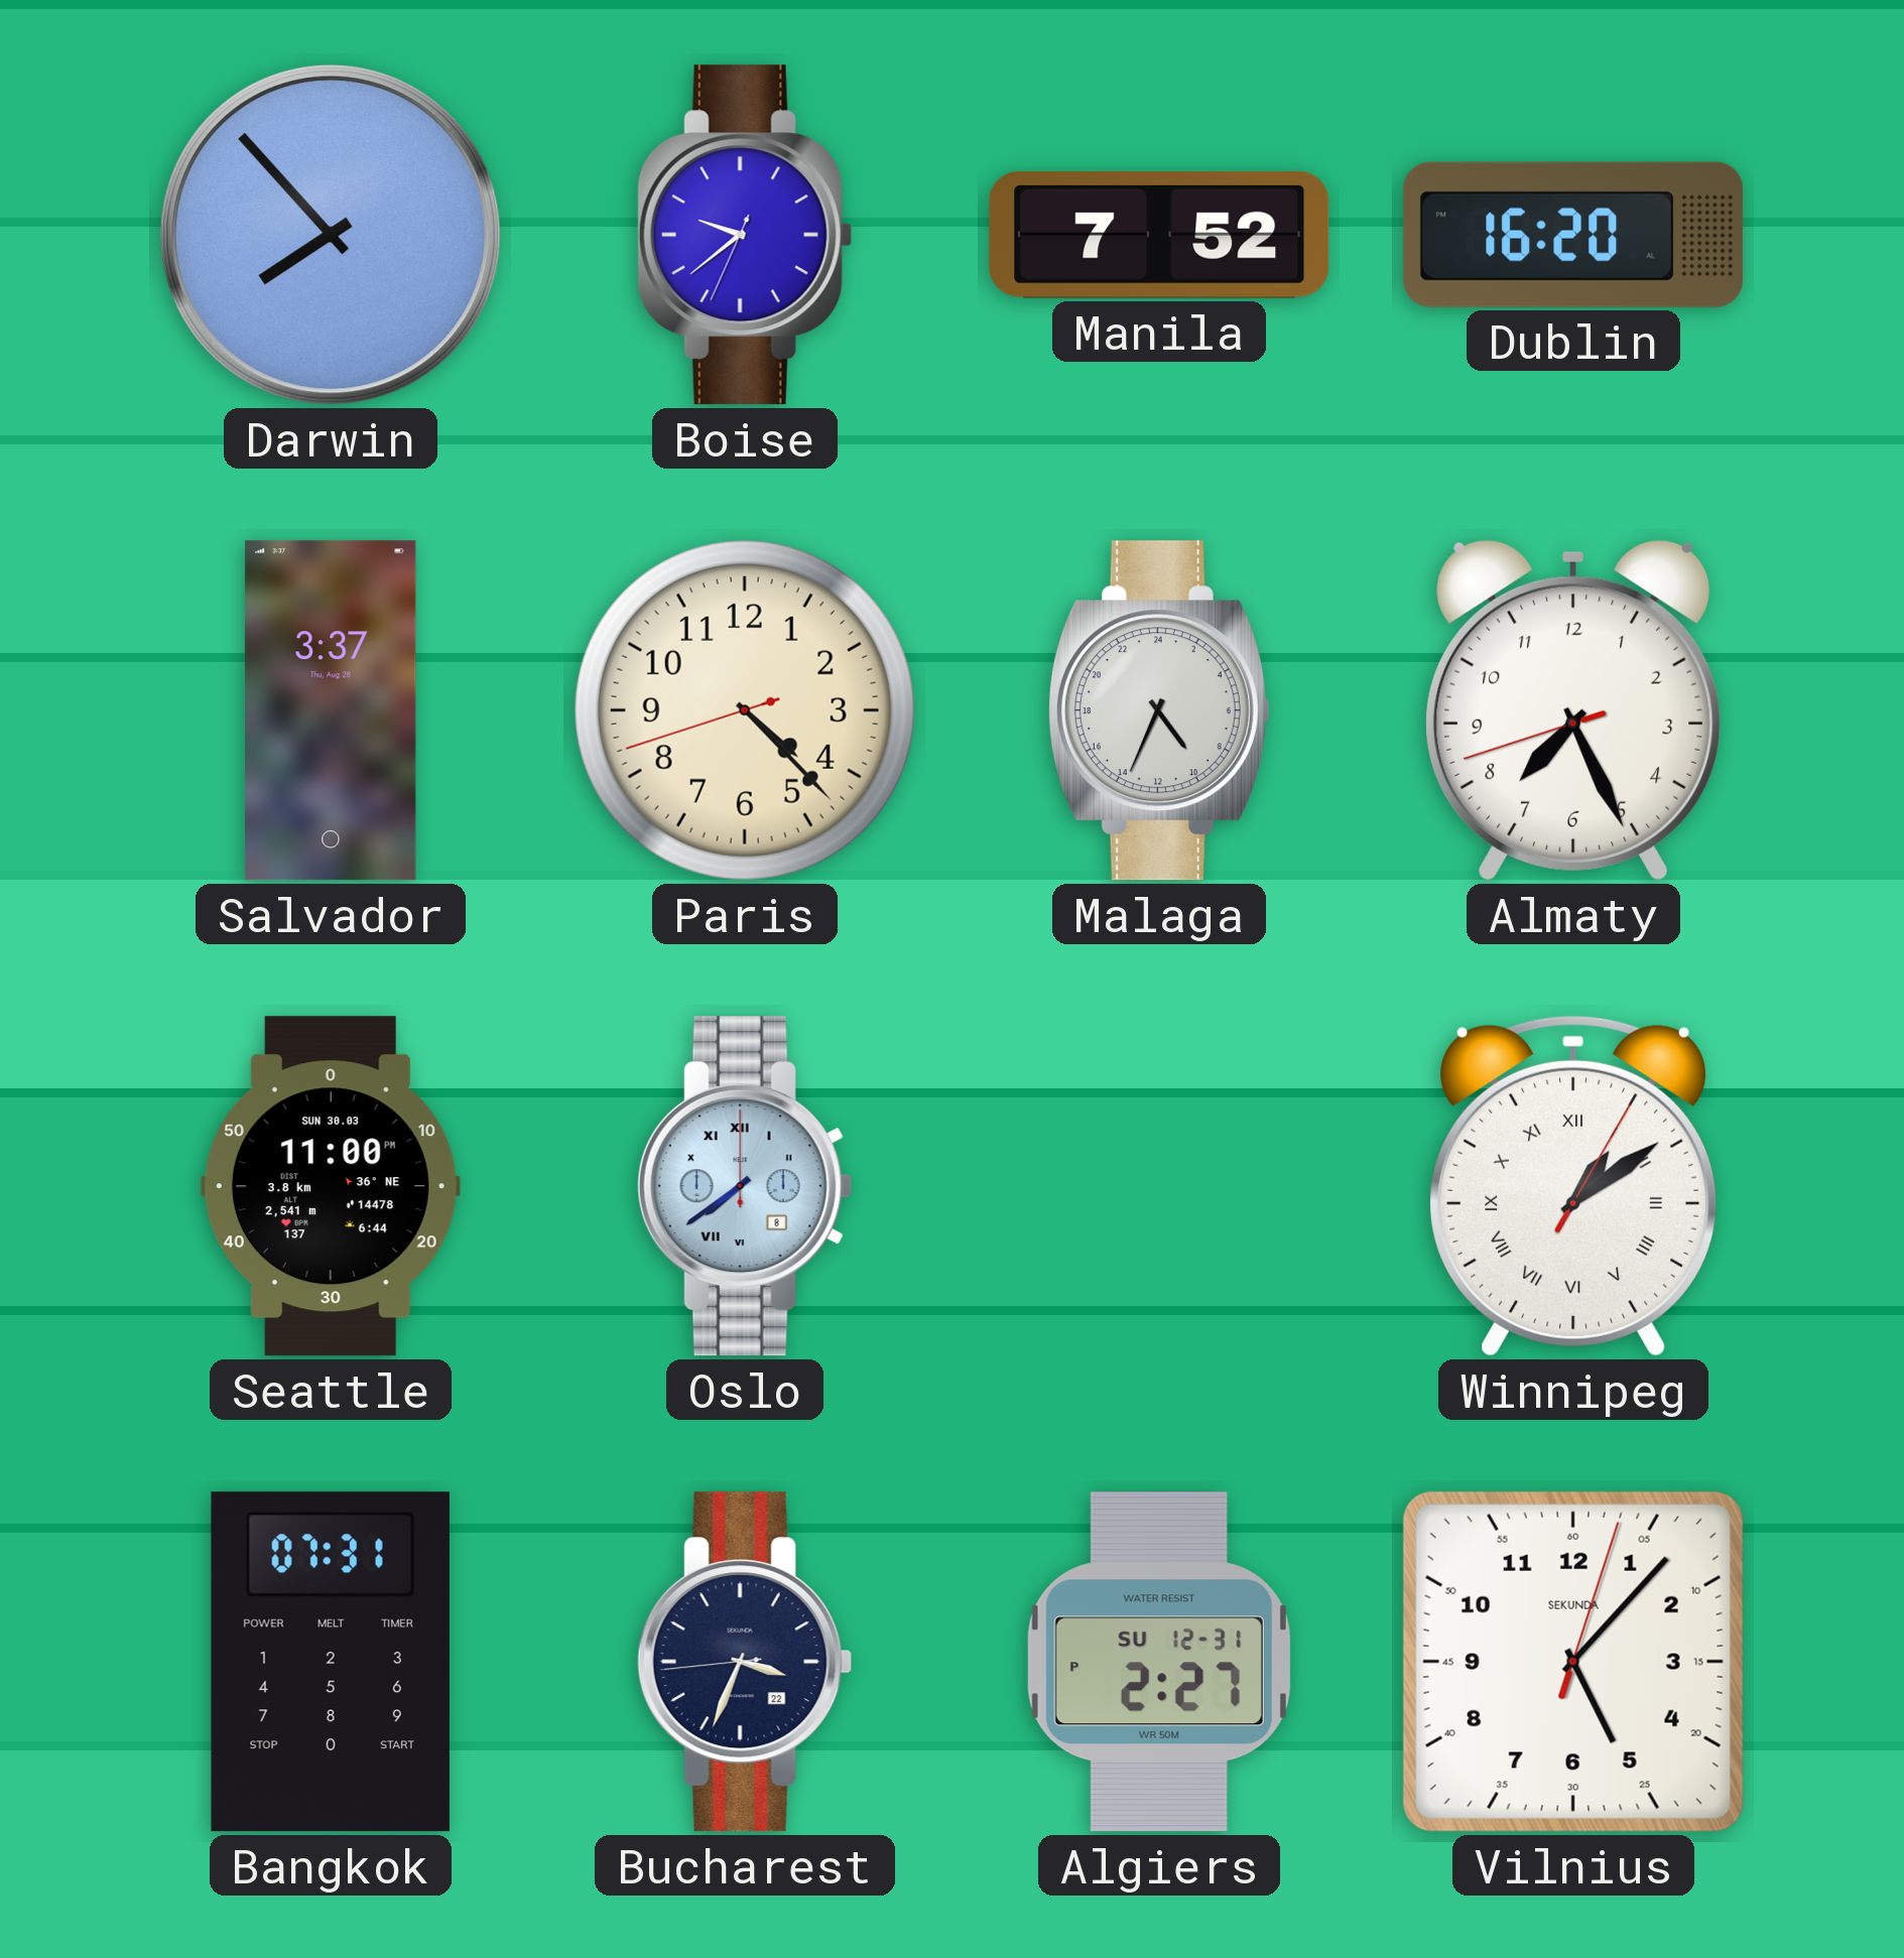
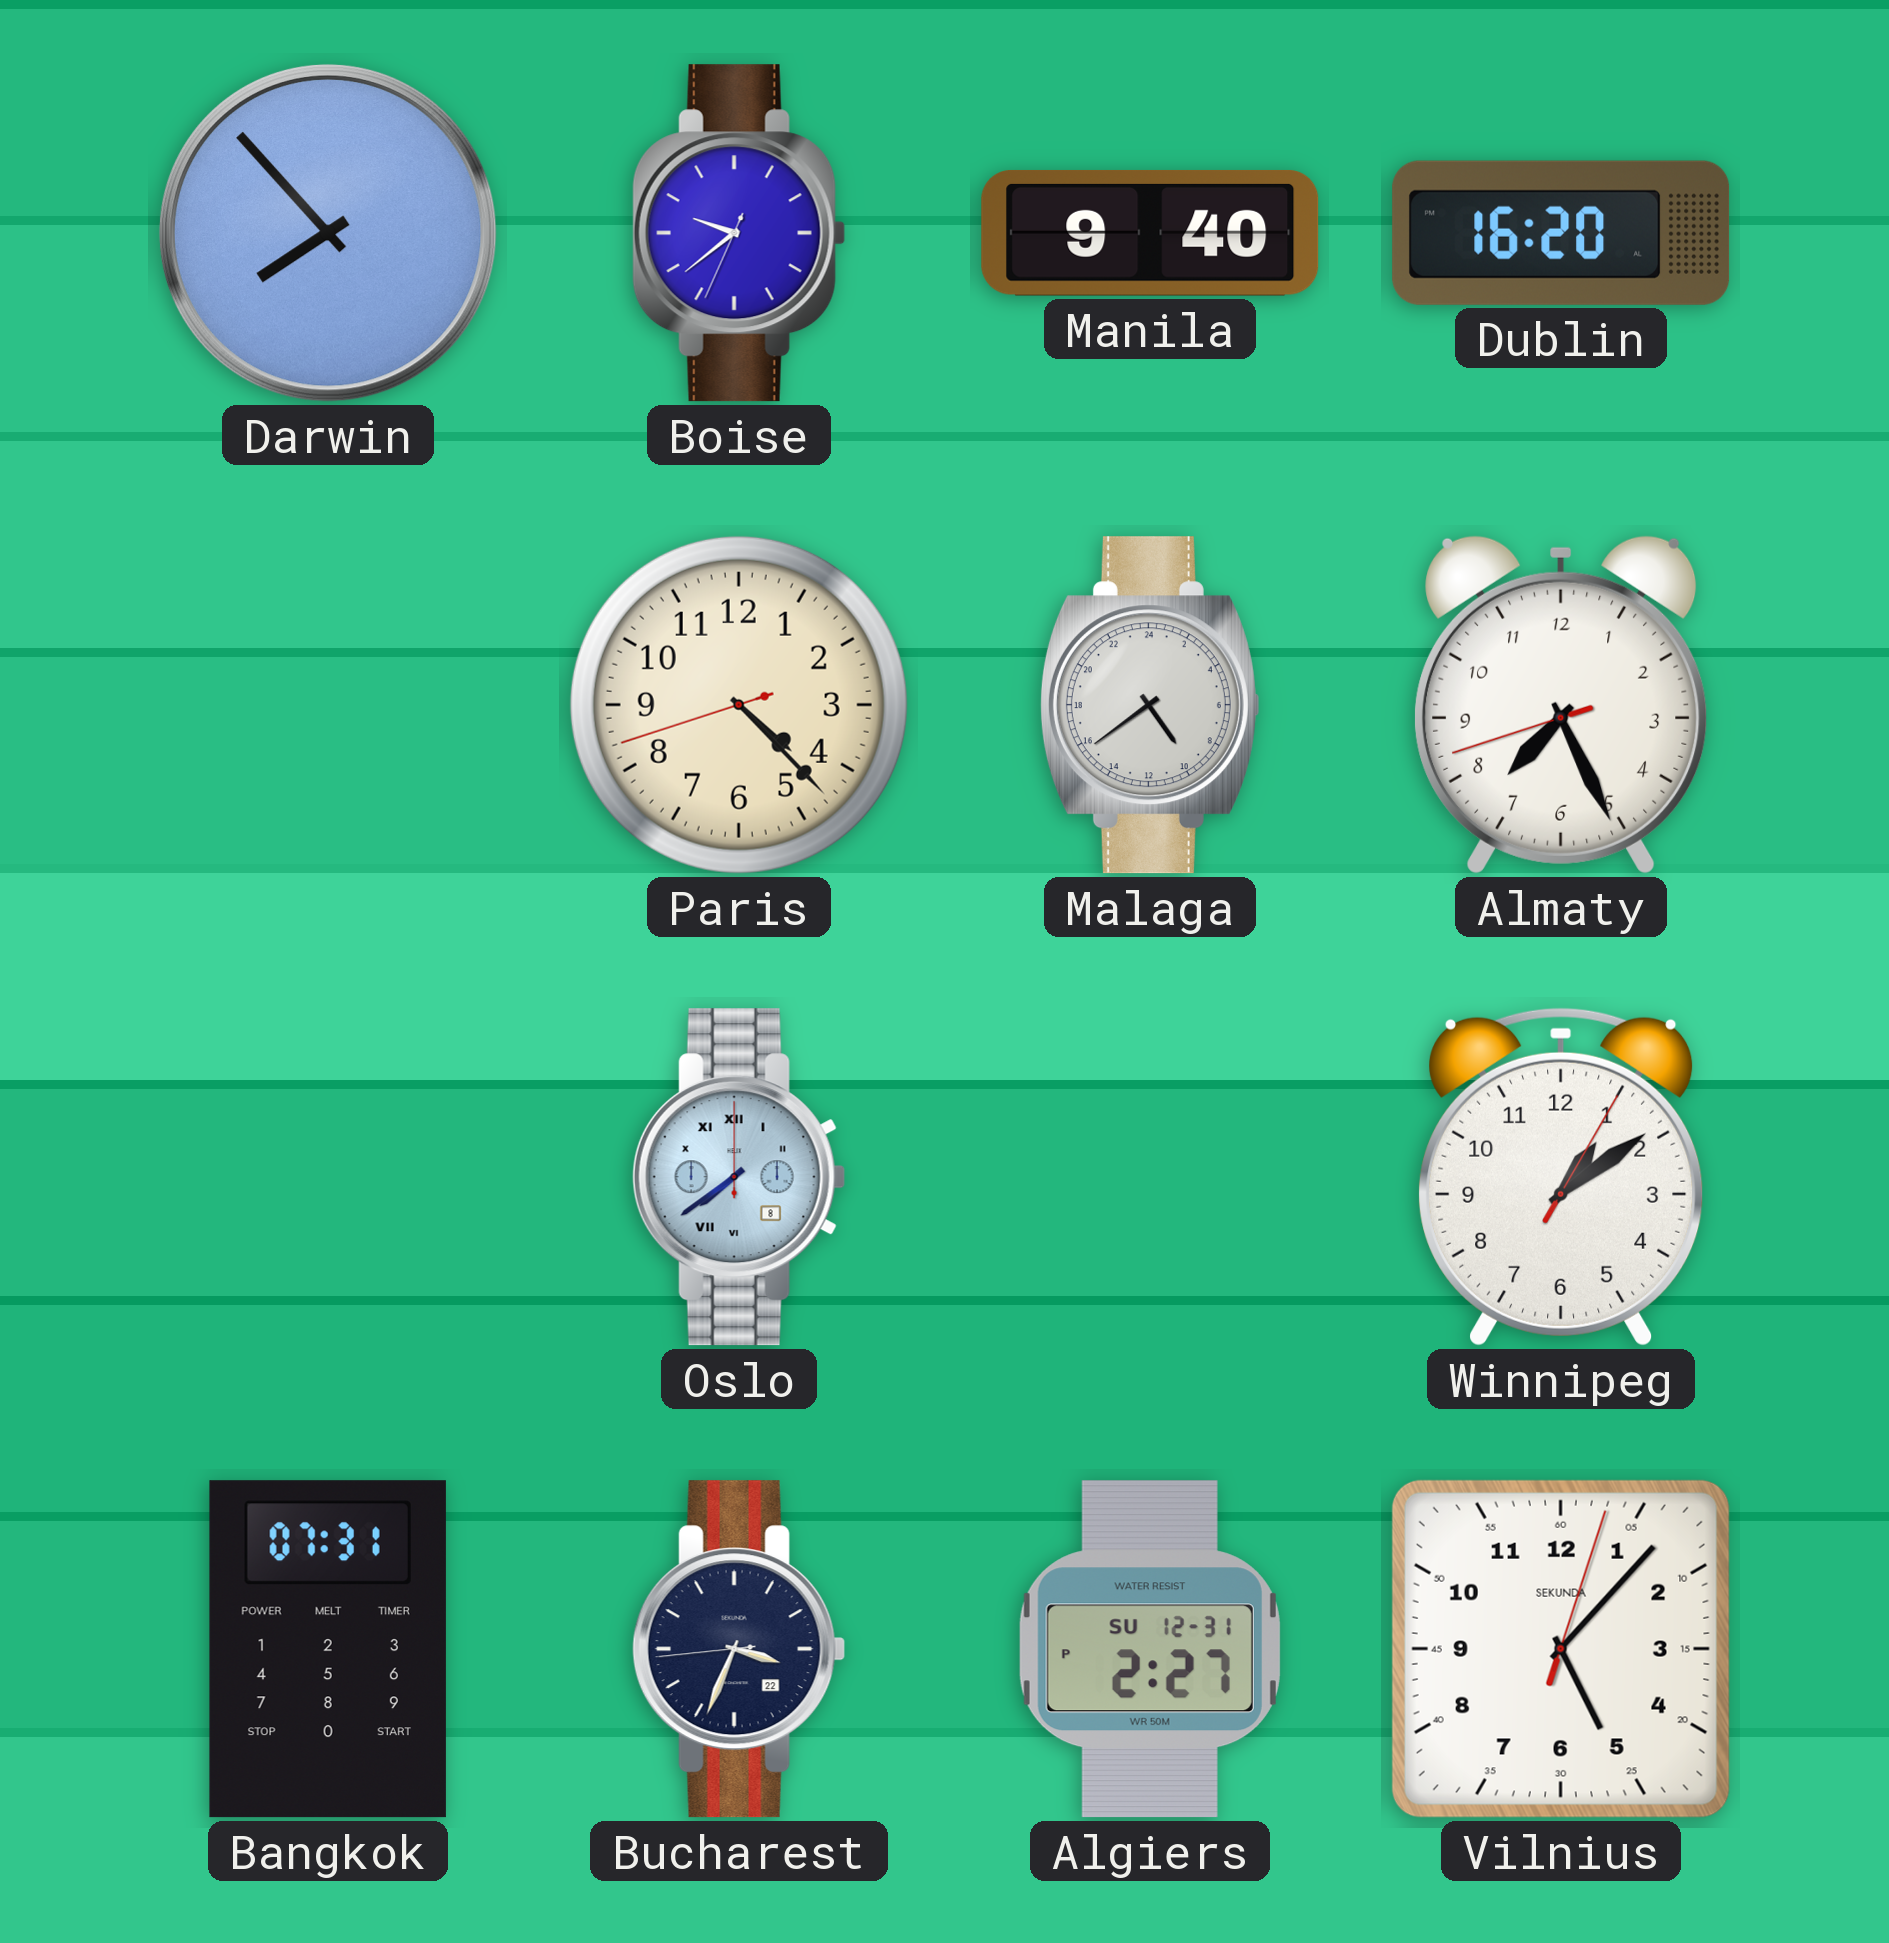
Manila: 7:52 -> 9:40 (1150, 233)
Salvador: 3:37 -> none (331, 710)
Malaga: 9:34 -> 9:39 (1150, 705)
Seattle: 11:00 -> none (331, 1186)
Winnipeg numerals: Roman -> Arabic (1561, 1177)
